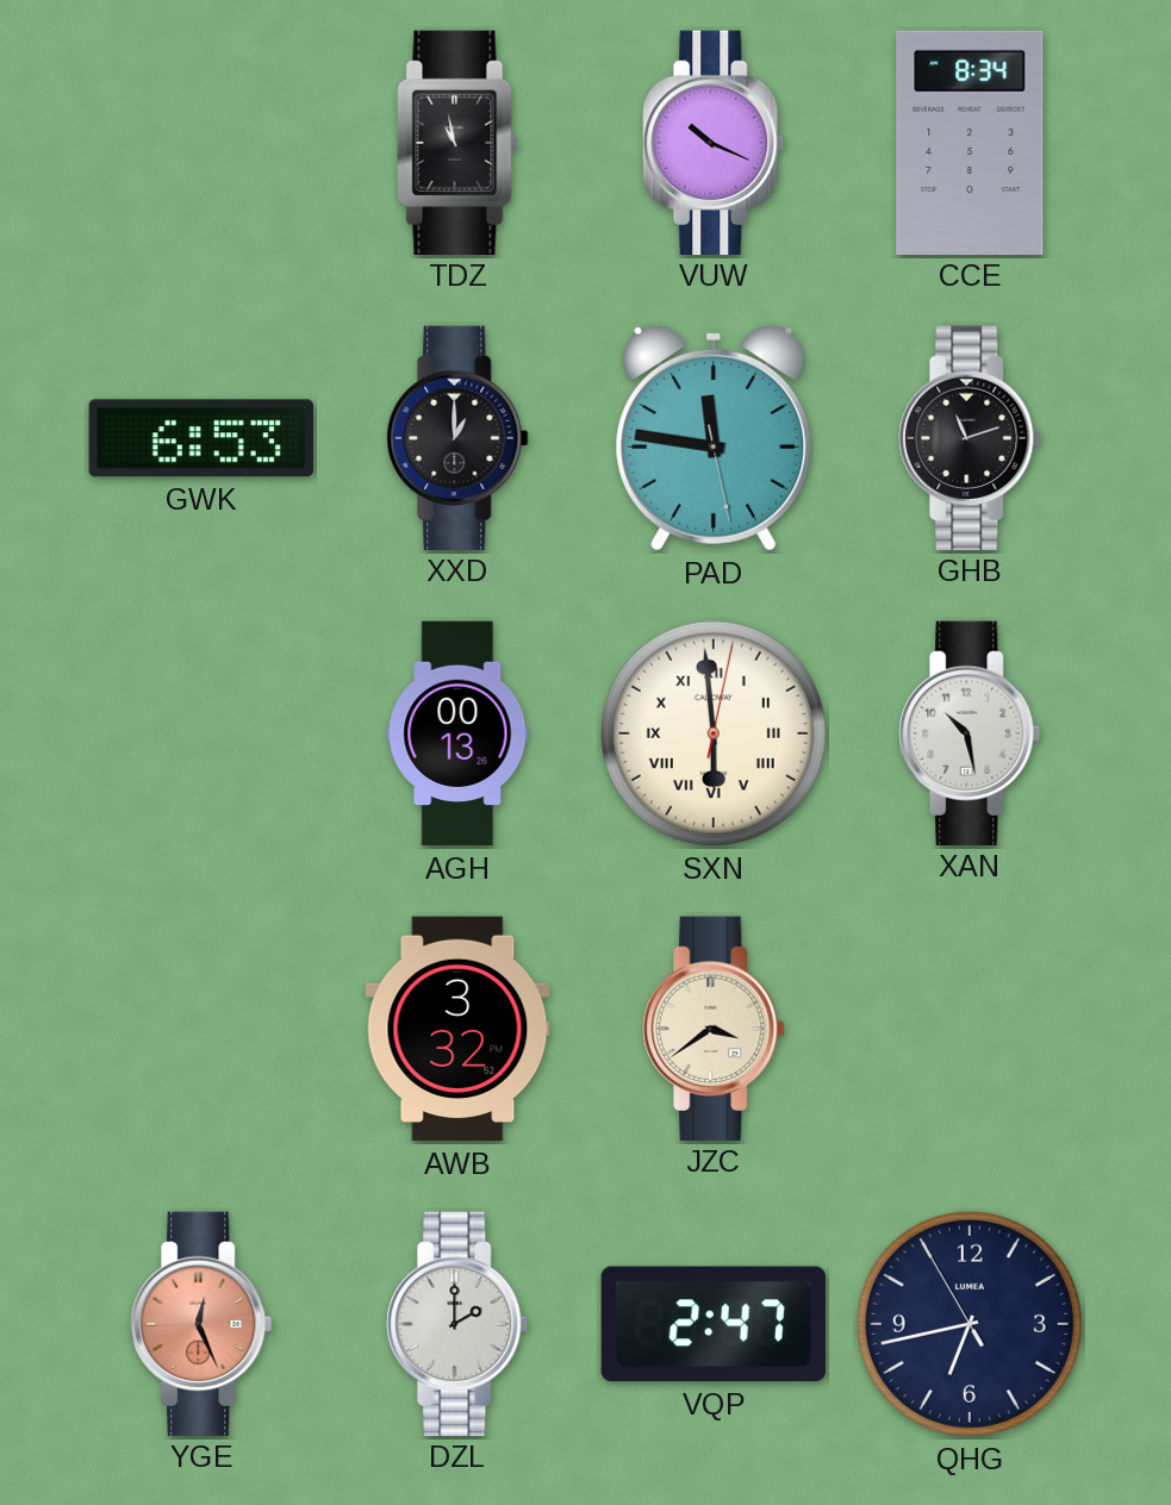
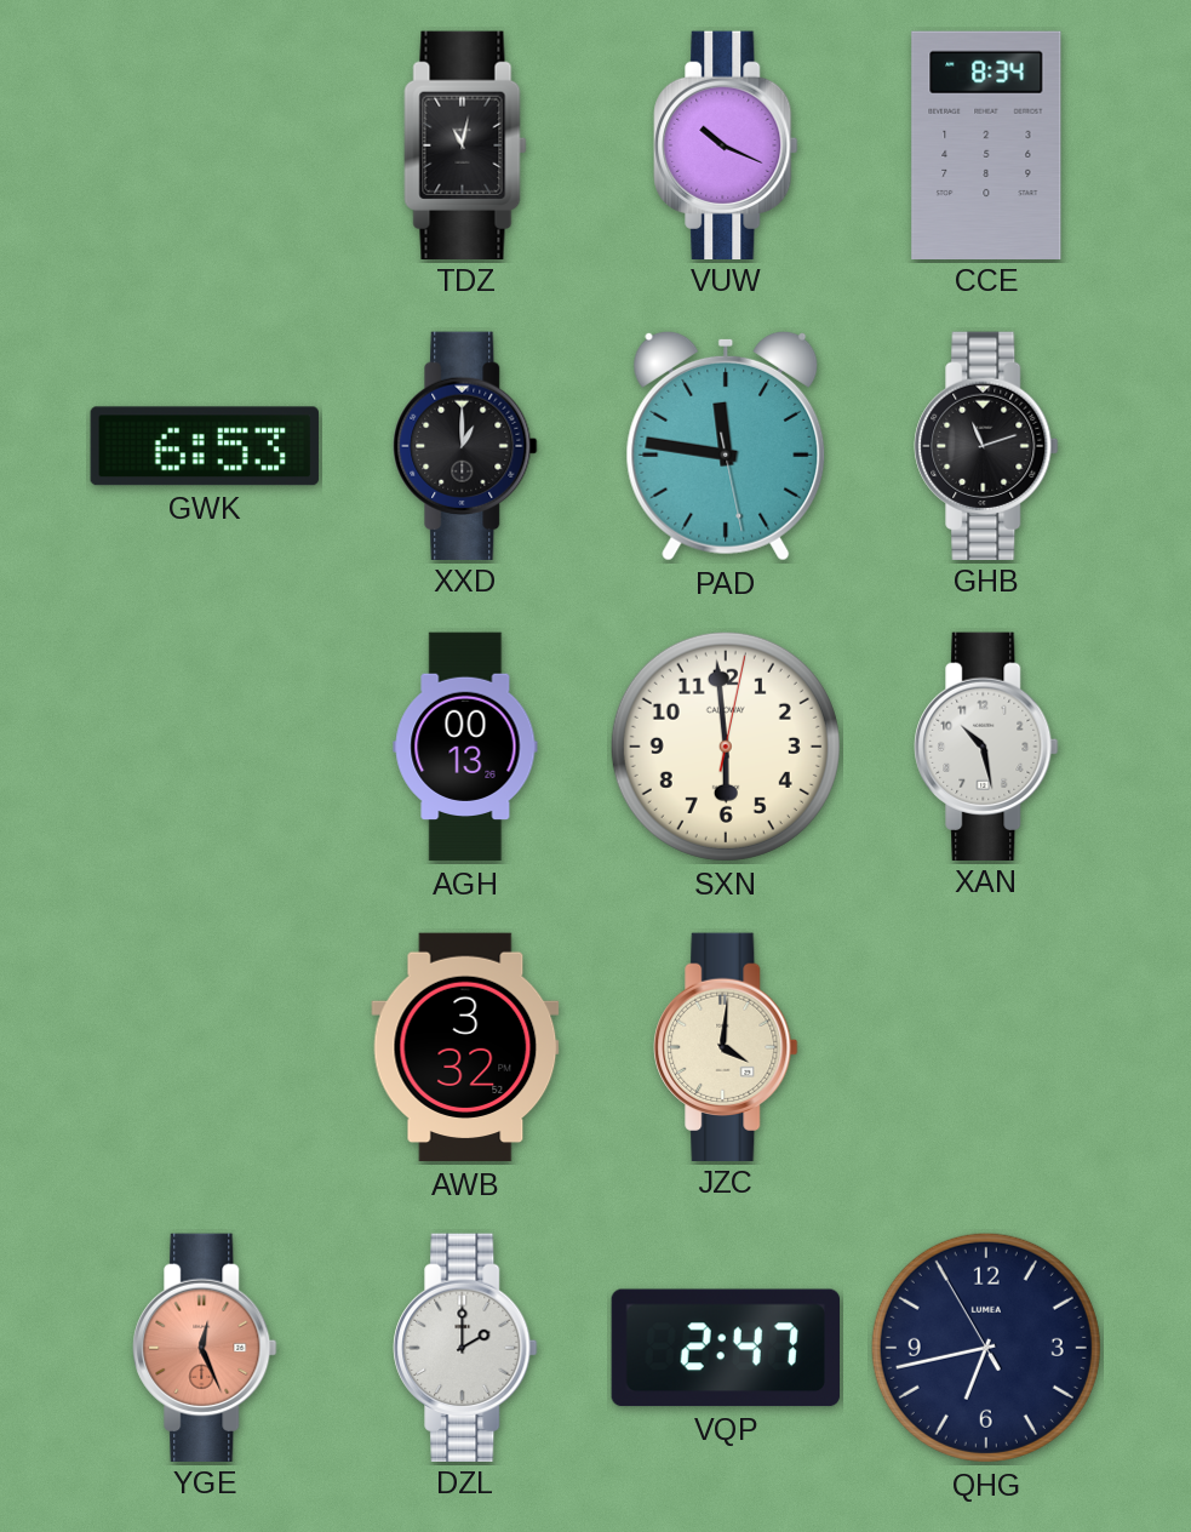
TDZ: 10:58 -> 11:02 (465, 144)
SXN numerals: Roman -> Arabic (726, 747)
JZC: 3:39 -> 4:01 (726, 1046)
